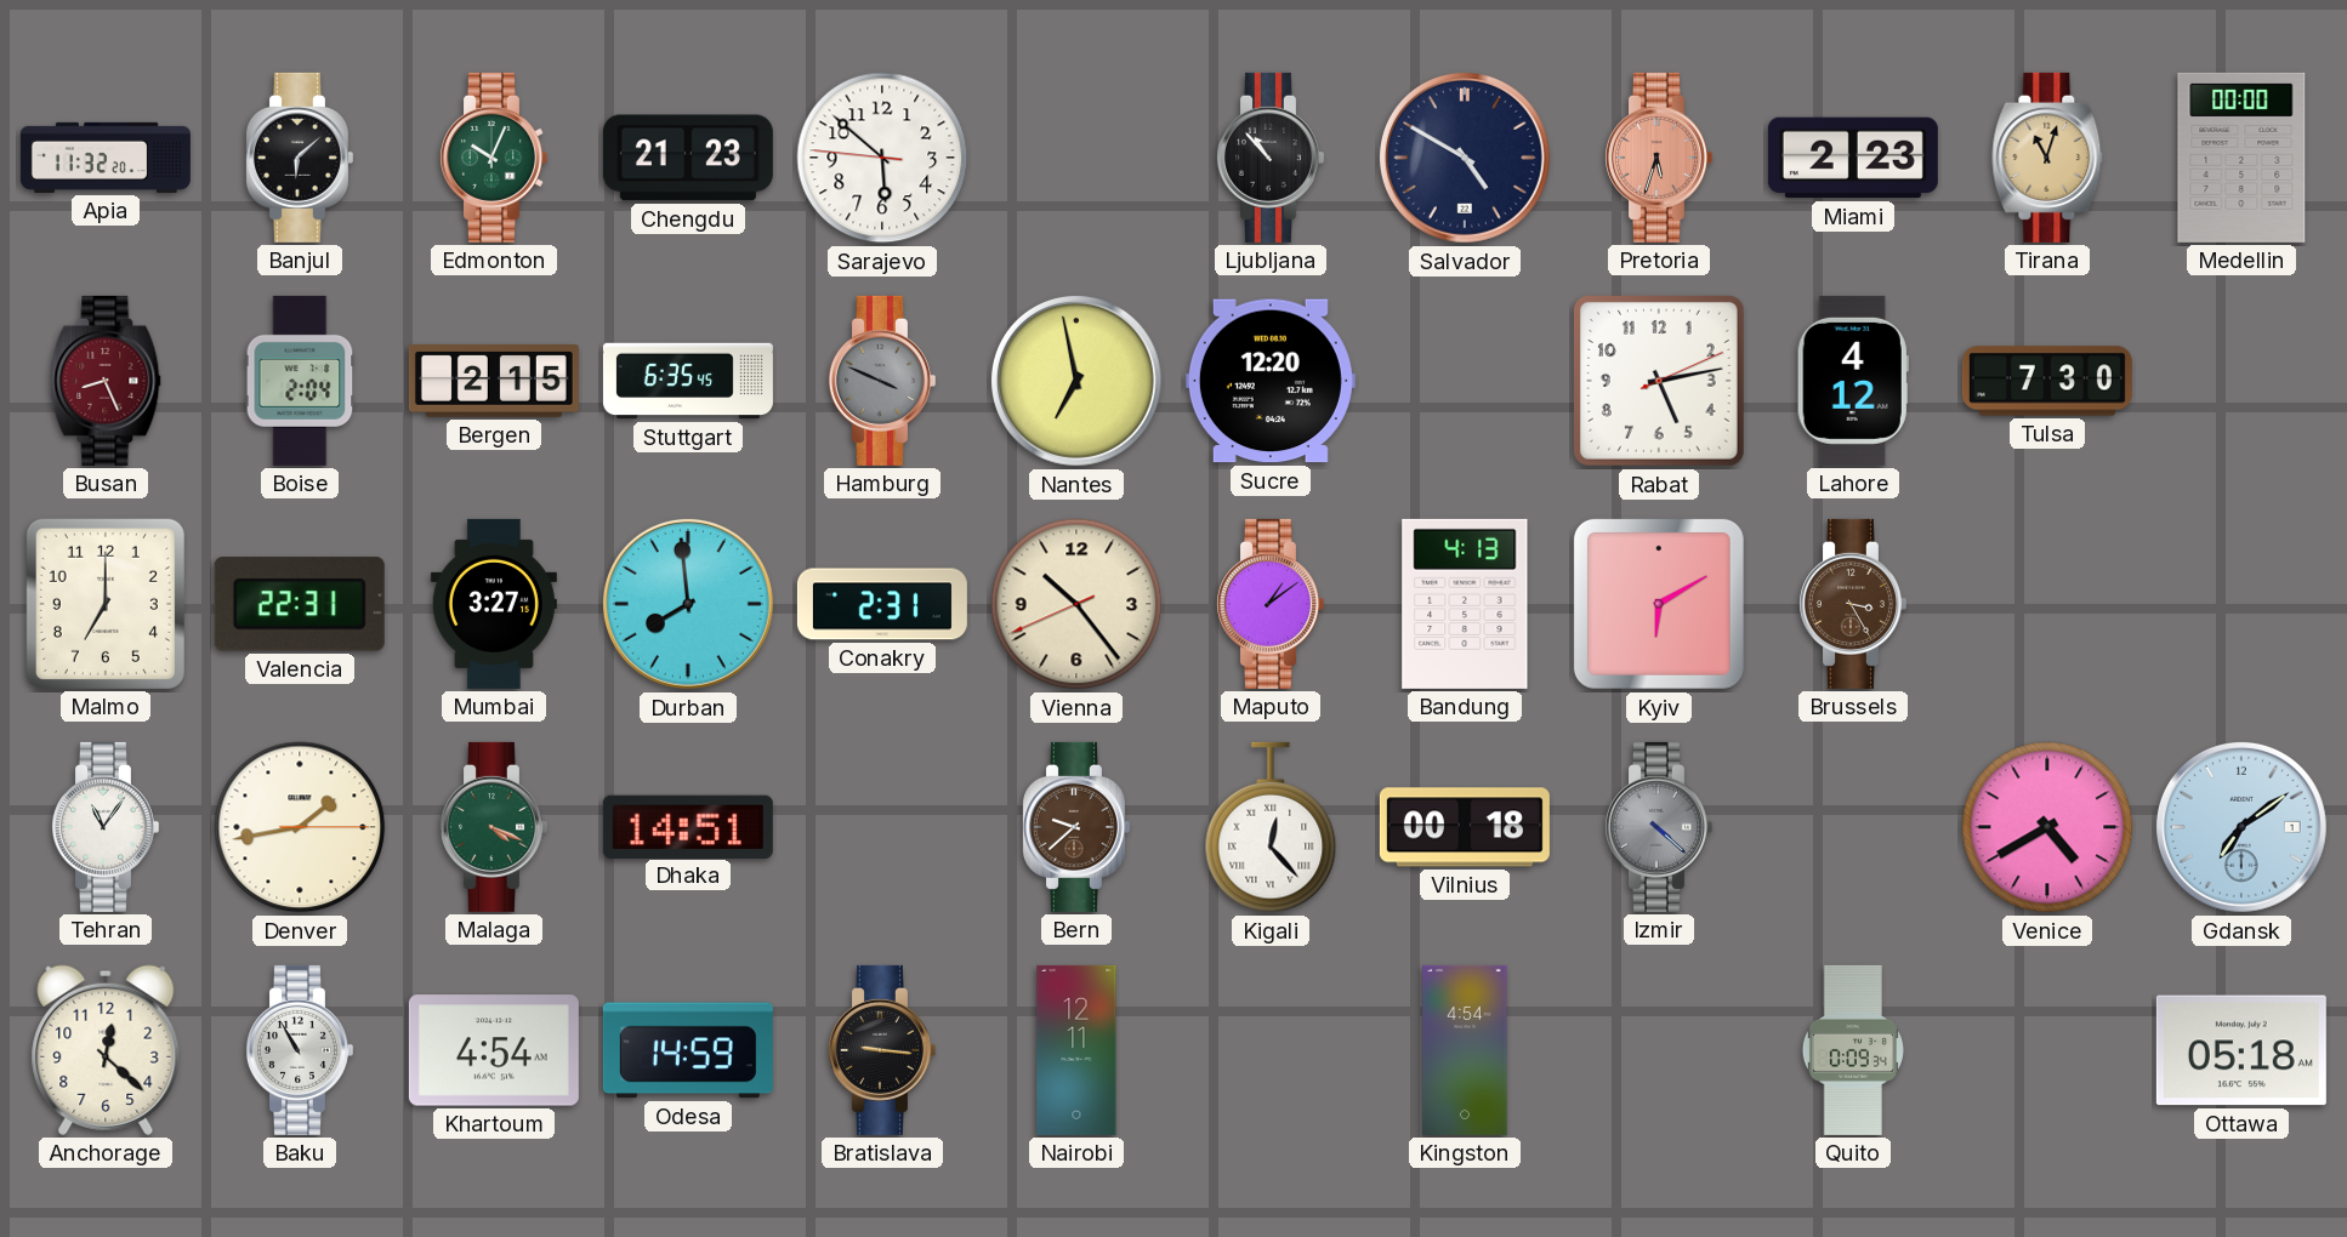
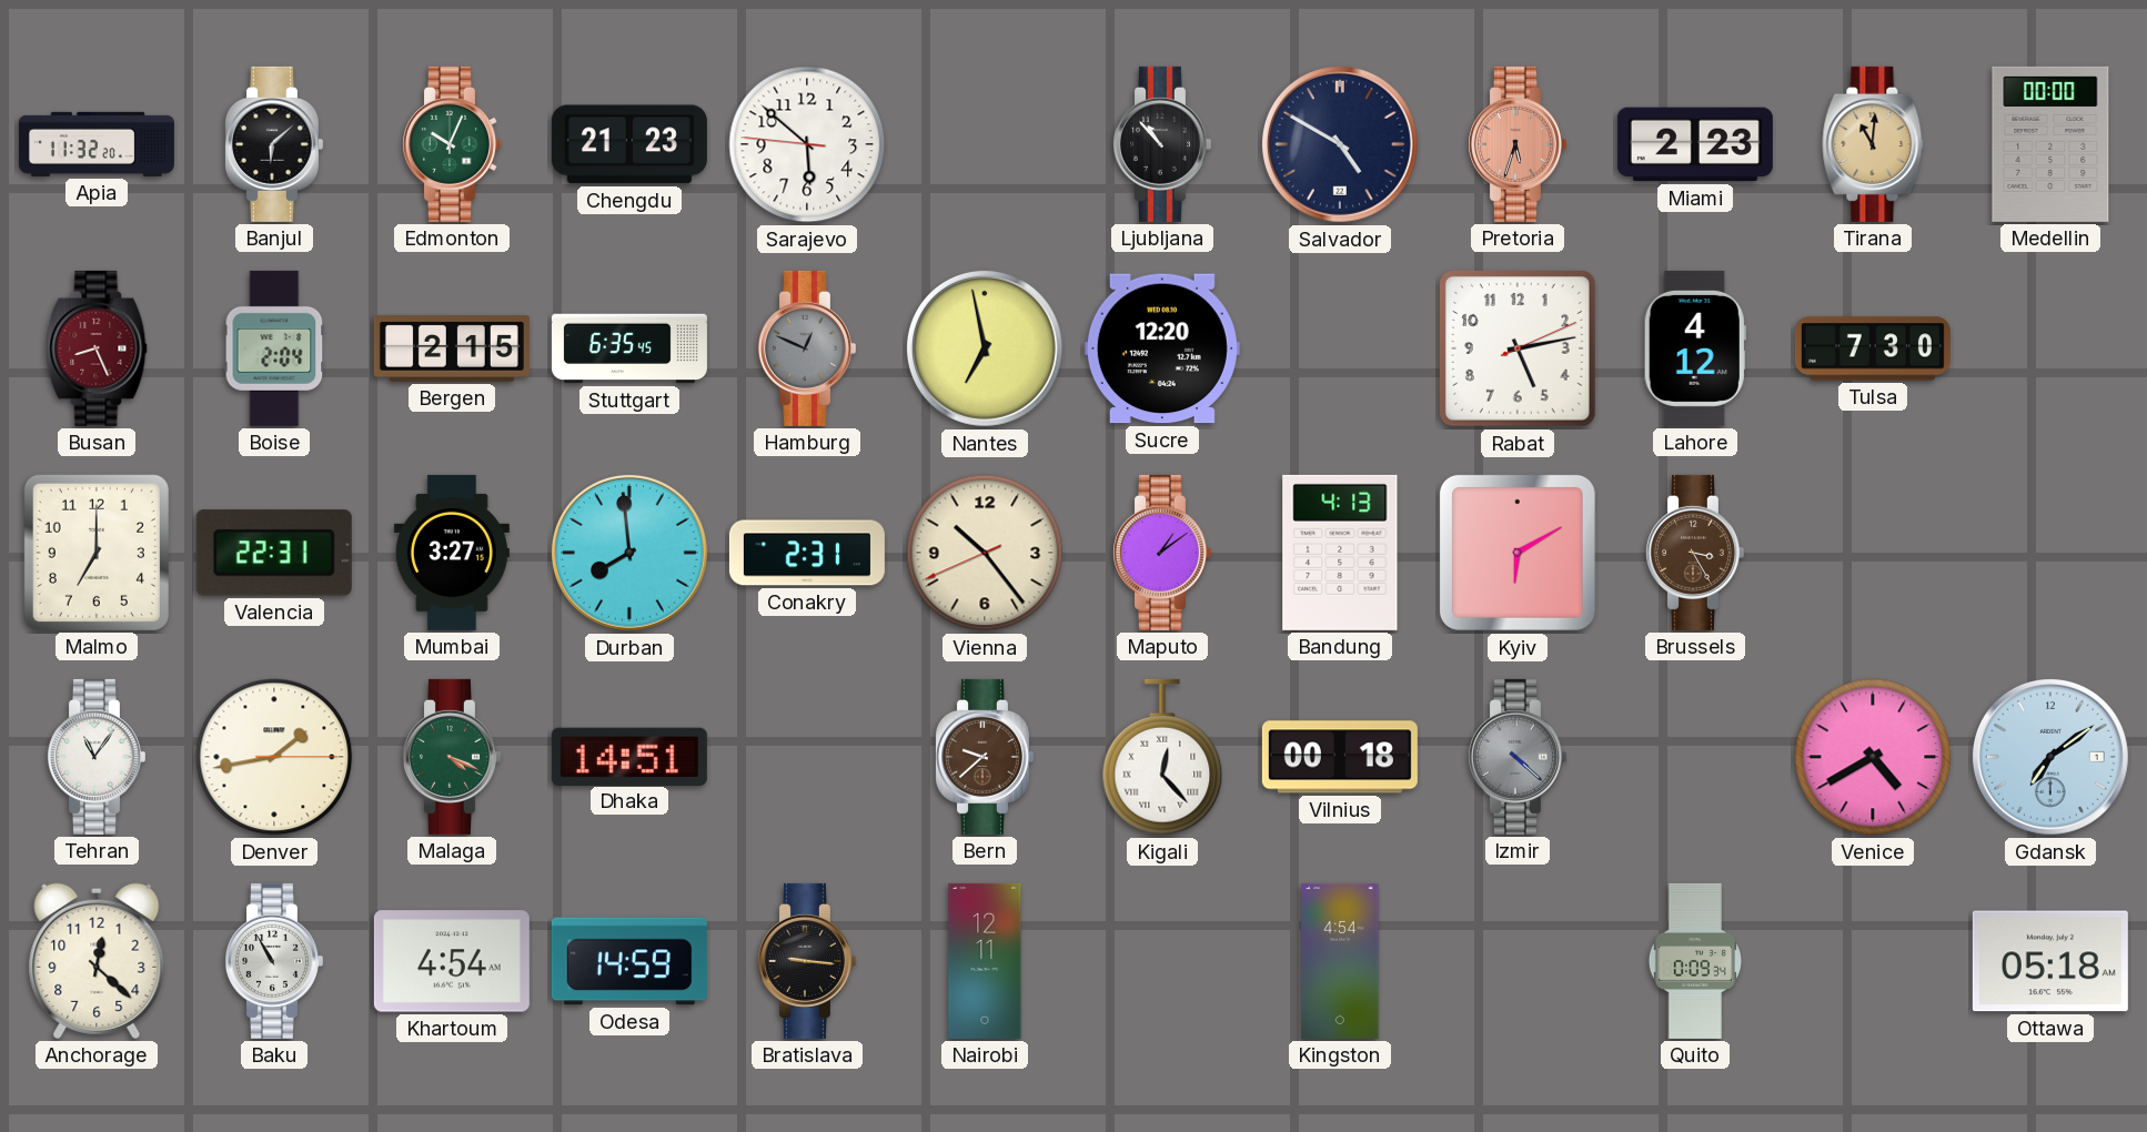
Tirana: 11:03 -> 11:01 (1873, 144)
Hamburg: 3:49 -> 12:49 (806, 348)
